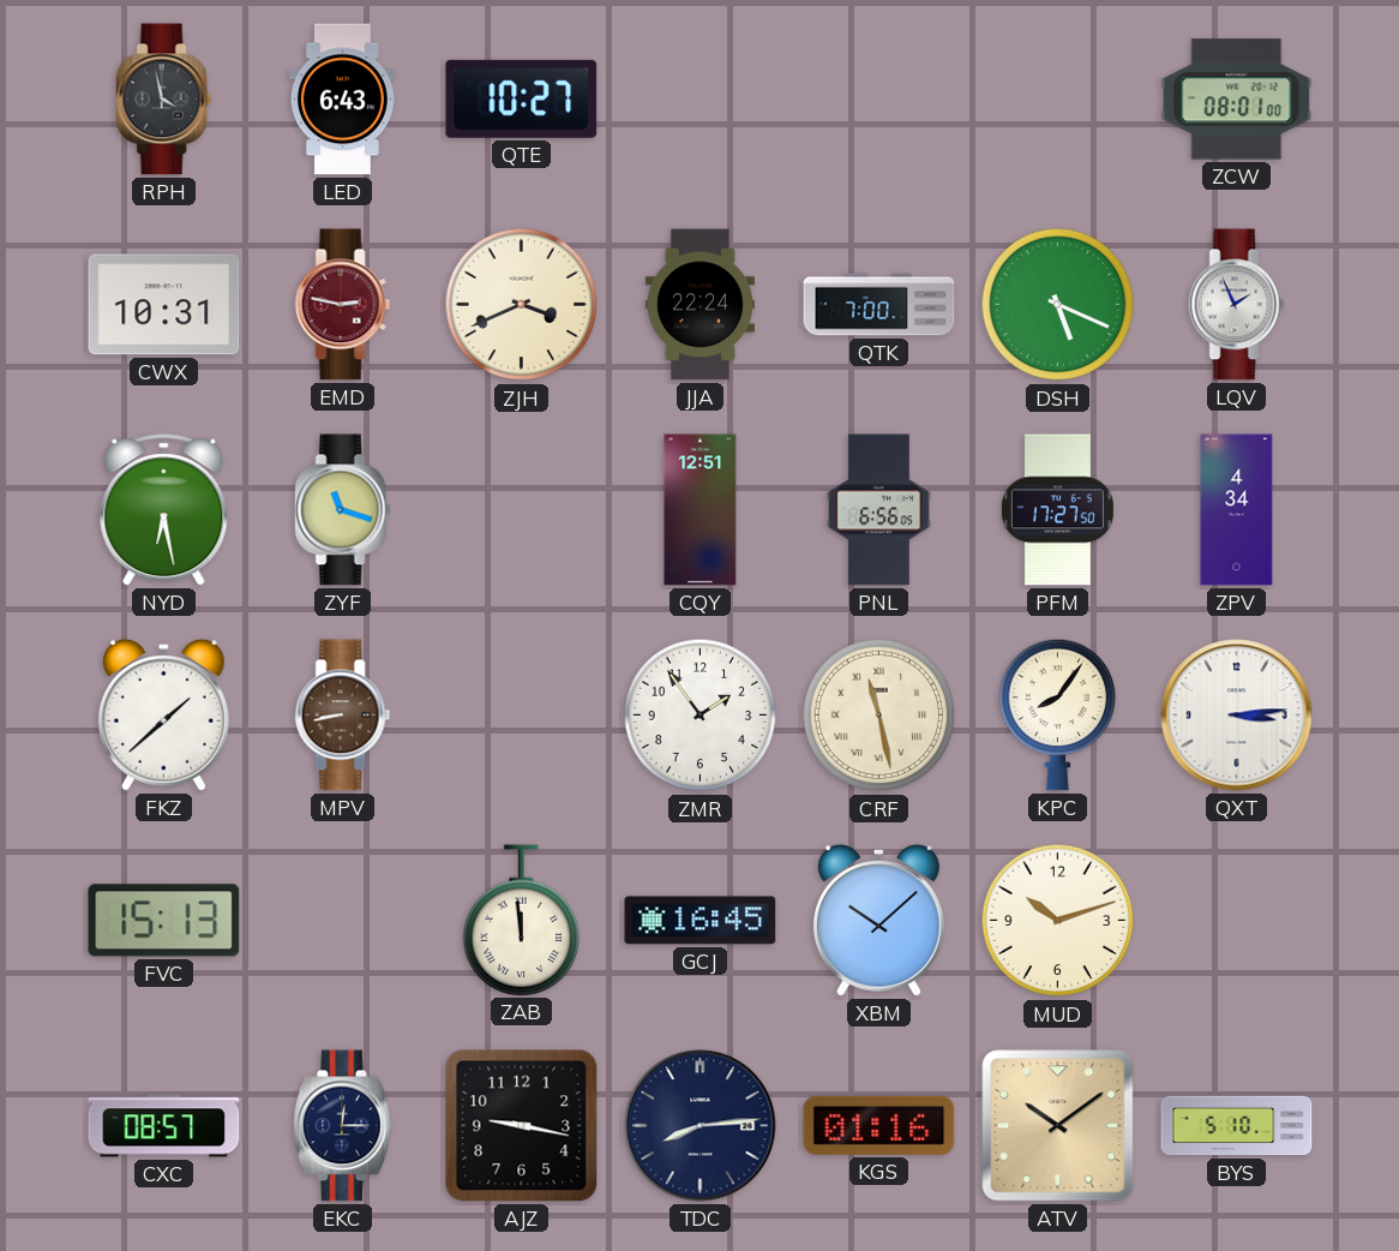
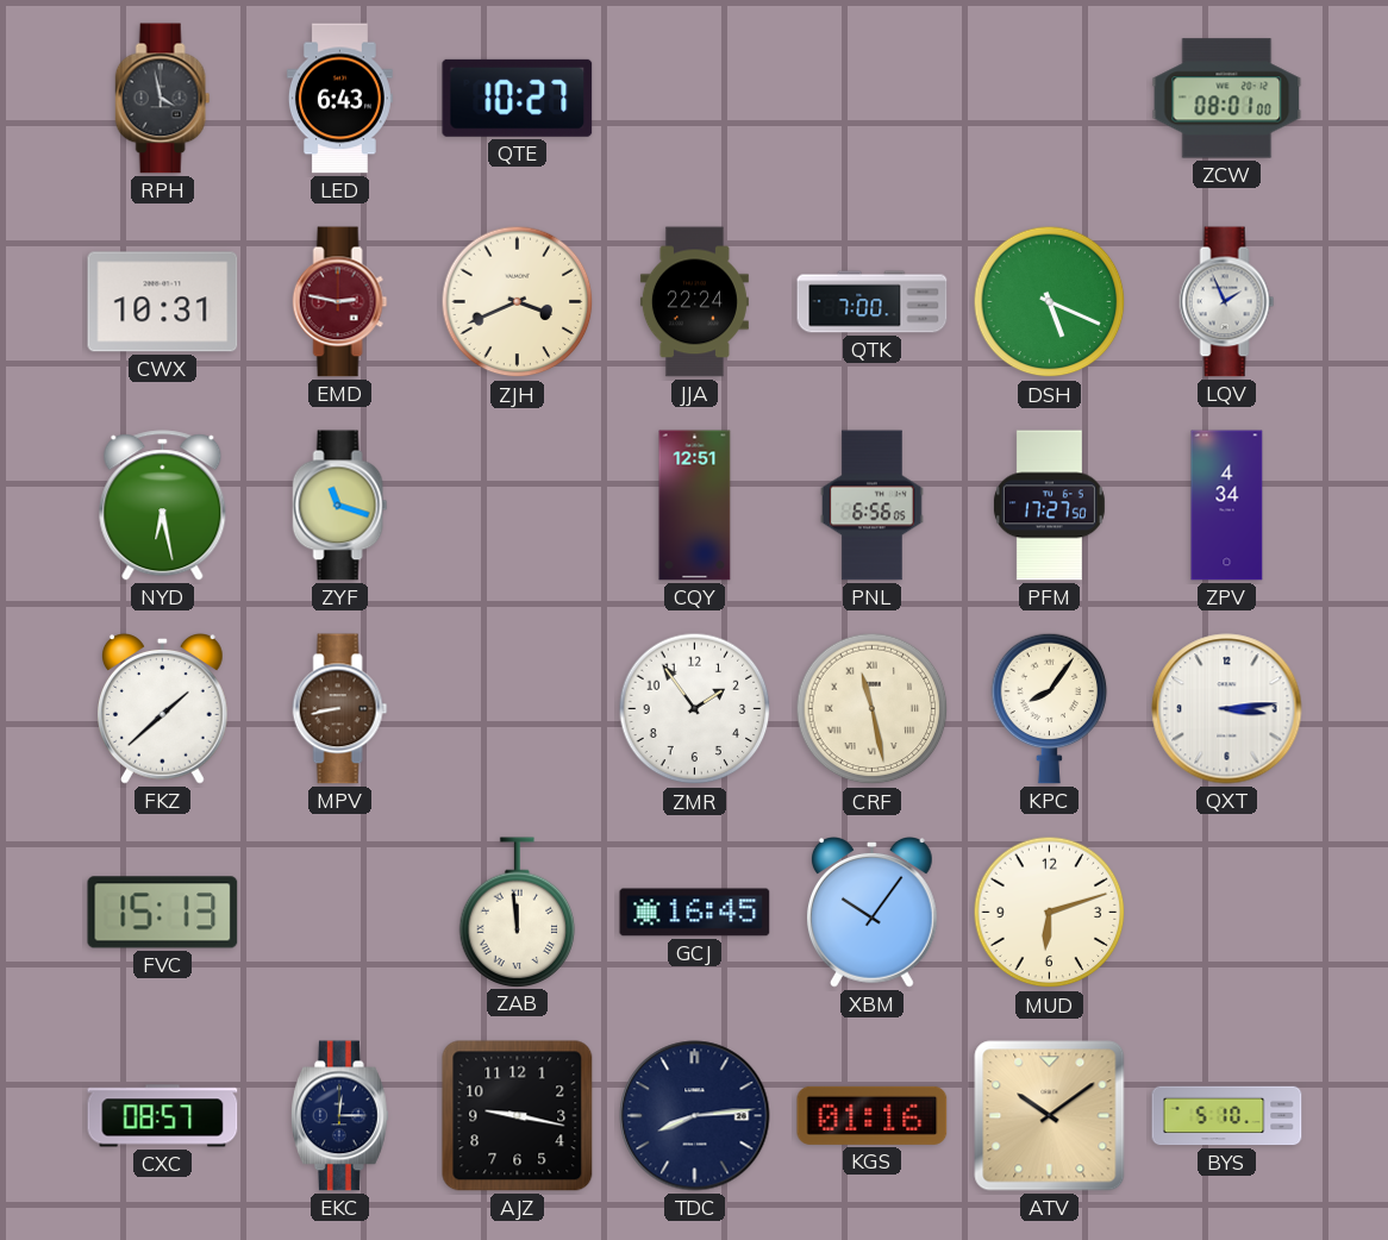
XBM: 10:08 -> 10:06 (873, 913)
MUD: 10:12 -> 6:12 (1050, 913)
